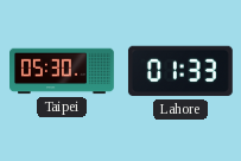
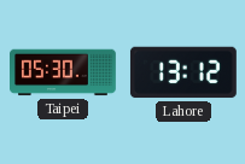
Lahore: 01:33 -> 13:12 (183, 72)
